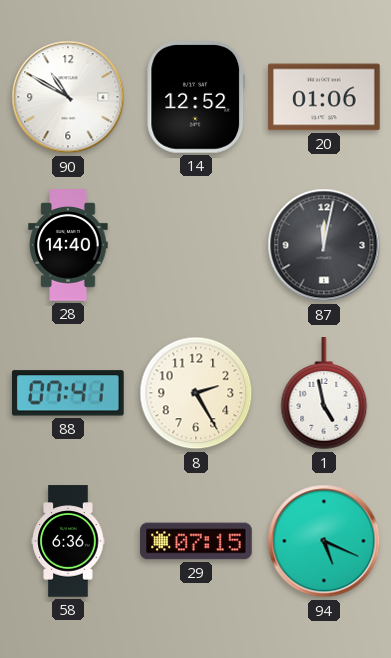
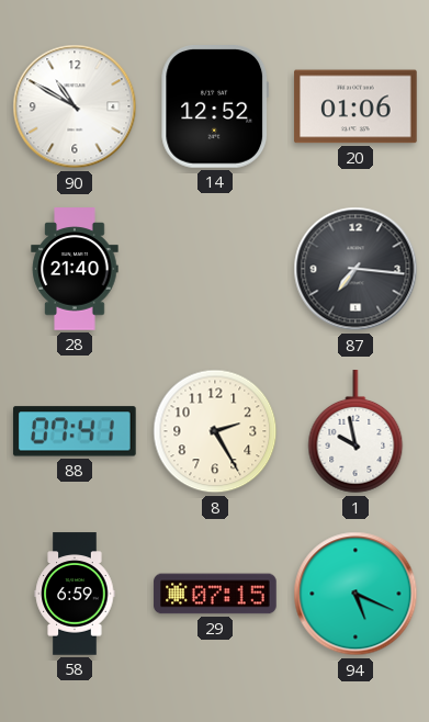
28: 14:40 -> 21:40 (75, 269)
87: 12:02 -> 7:16 (355, 269)
1: 4:58 -> 9:58 (355, 432)
58: 6:36 -> 6:59 (75, 594)
